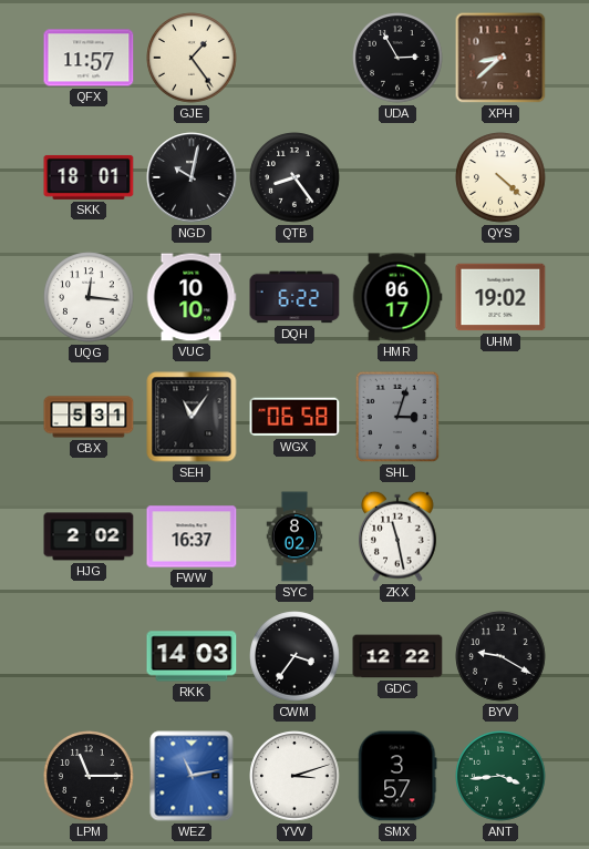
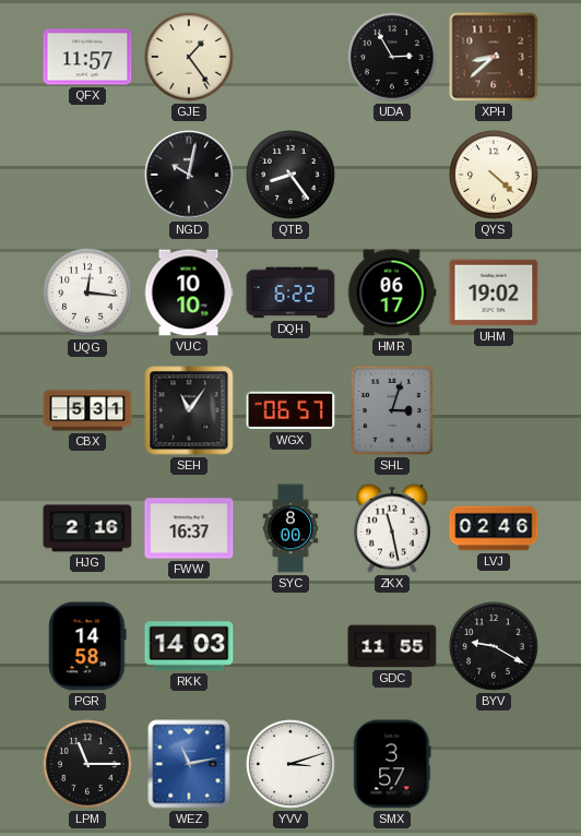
SKK: 18:01 -> none (89, 177)
WGX: 06:58 -> 06:57 (290, 410)
HJG: 2:02 -> 2:16 (87, 528)
SYC: 8:02 -> 8:00 (290, 528)
LVJ: none -> 02:46 (494, 528)
PGR: none -> 14:58 (87, 646)
CWM: 3:36 -> none (294, 656)
GDC: 12:22 -> 11:55 (392, 646)
ANT: 3:44 -> none (500, 776)
